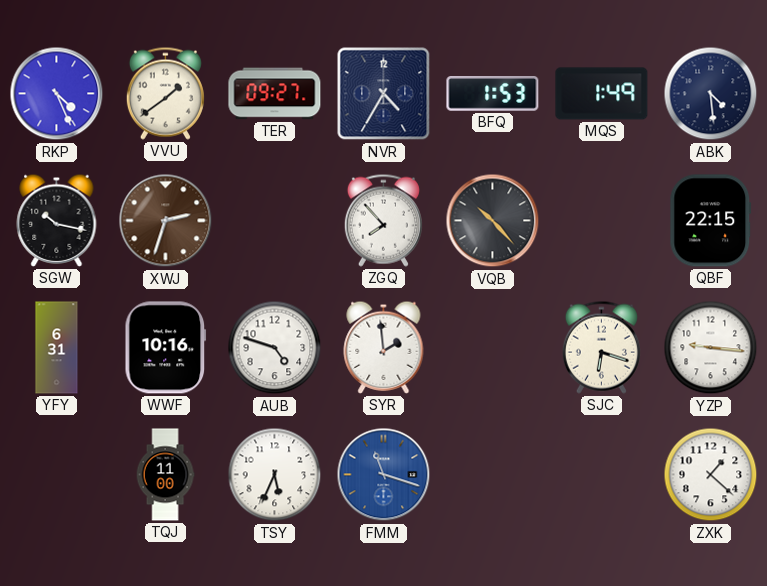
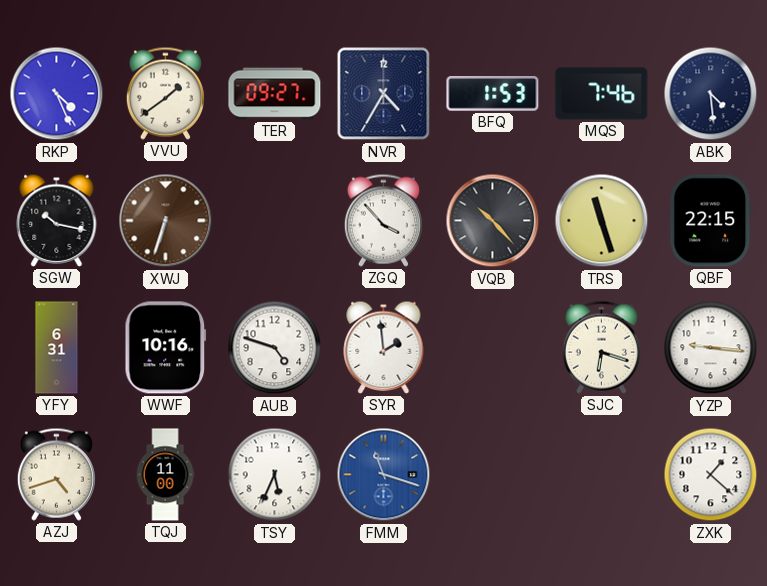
MQS: 1:49 -> 7:46 (602, 94)
XWJ: 2:33 -> 6:33 (166, 221)
ZGQ: 7:53 -> 3:53 (383, 220)
TRS: none -> 11:27 (602, 221)
AZJ: none -> 4:42 (56, 474)
